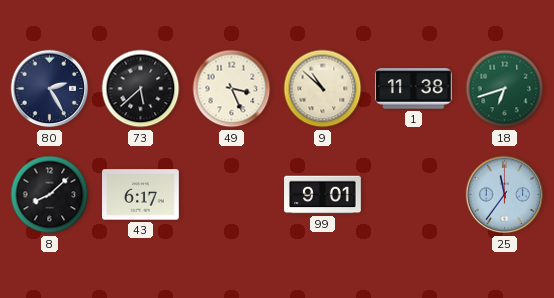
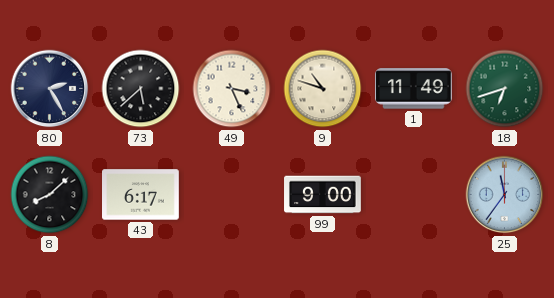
9: 10:52 -> 10:48 (323, 89)
1: 11:38 -> 11:49 (414, 89)
99: 9:01 -> 9:00 (323, 195)
